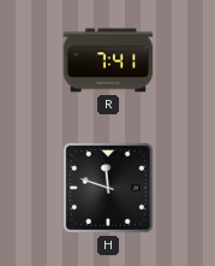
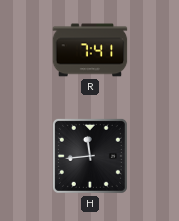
H: 11:48 -> 11:44 (90, 156)
